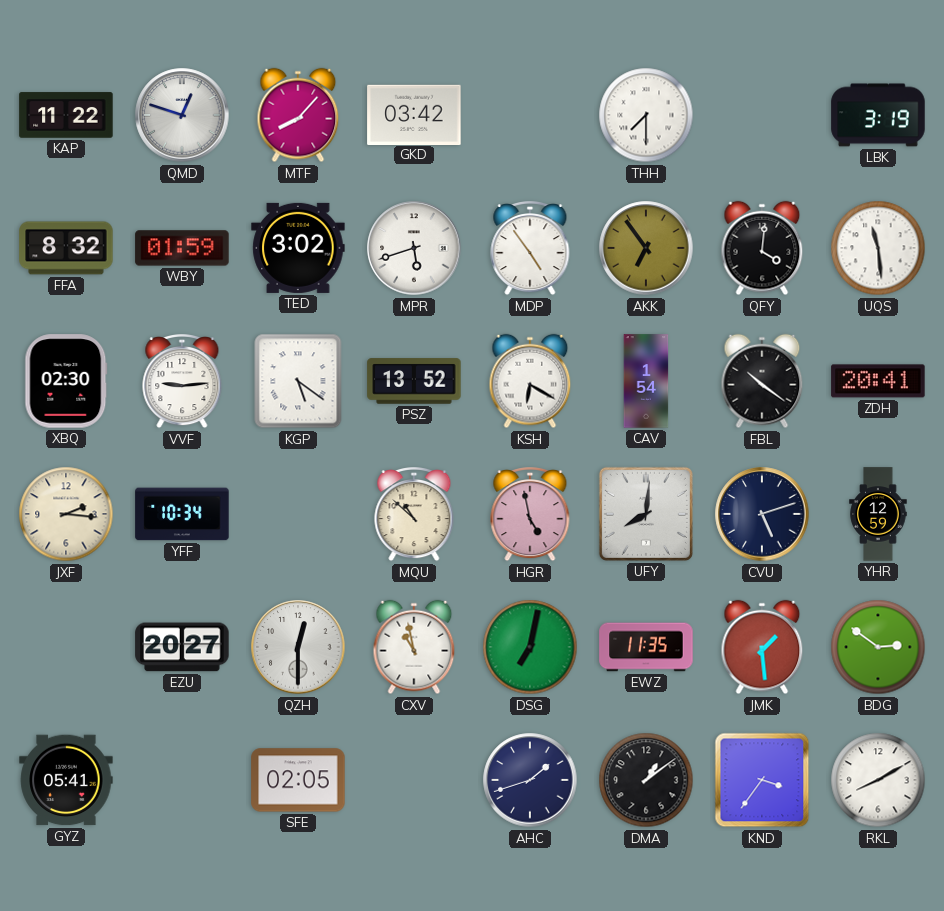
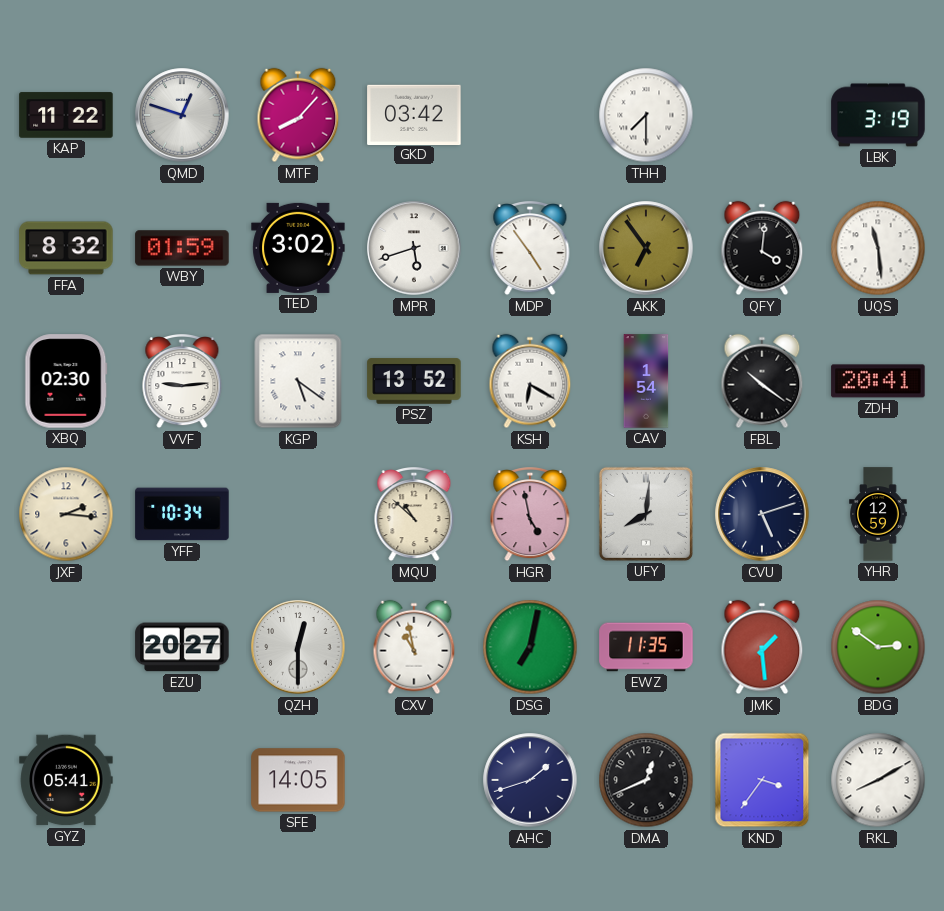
SFE: 02:05 -> 14:05 (298, 780)
DMA: 1:09 -> 12:41 (646, 780)
